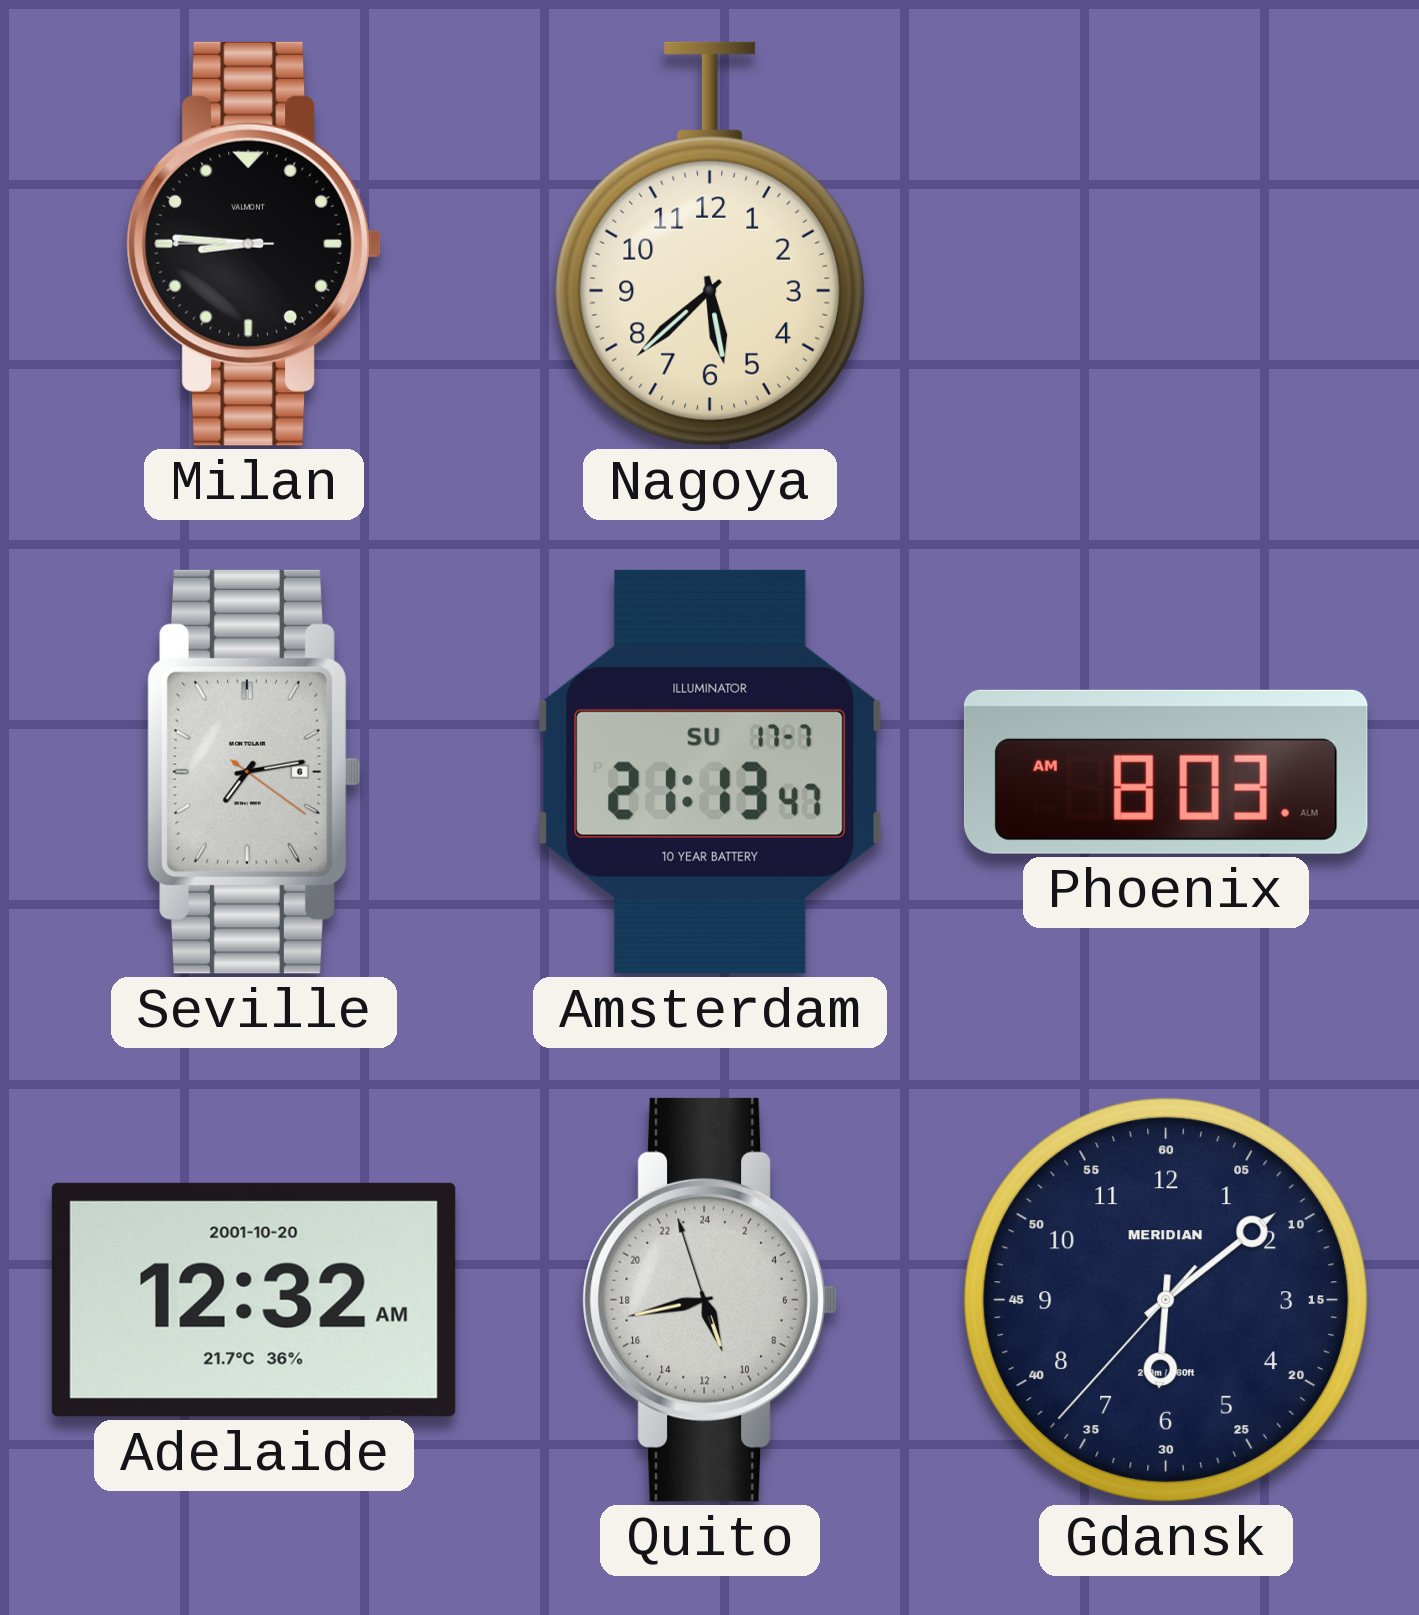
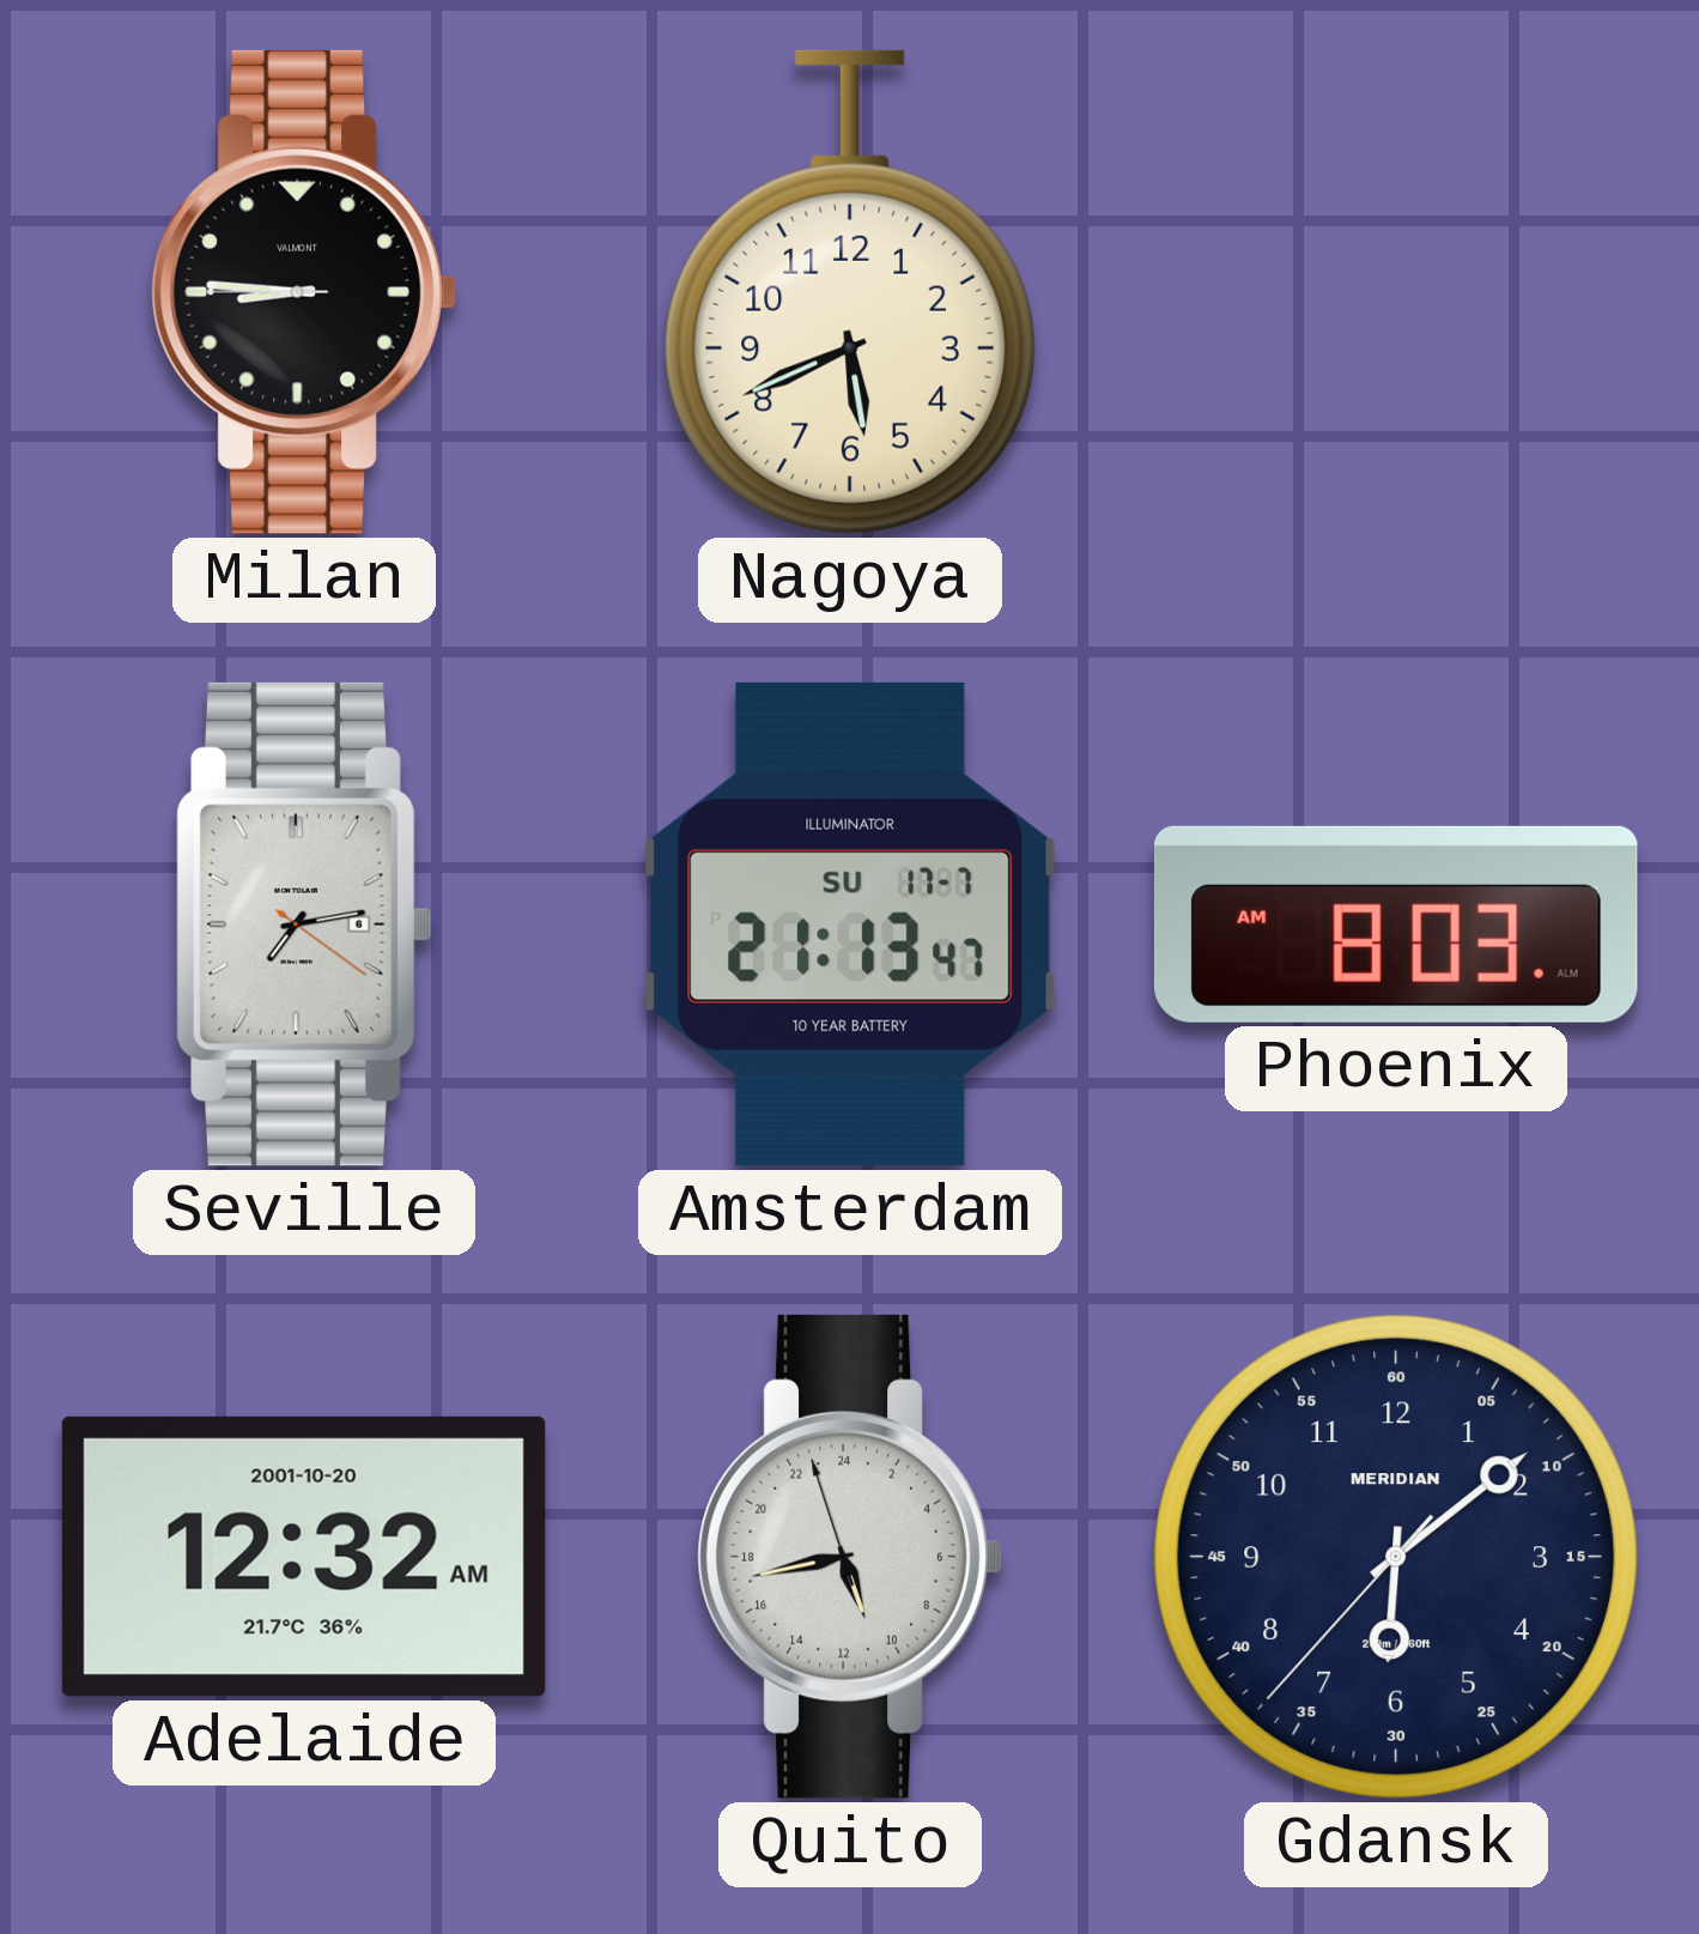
Nagoya: 5:38 -> 5:41 (850, 292)
